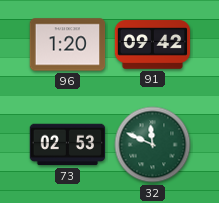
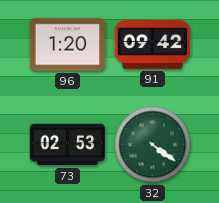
32: 11:49 -> 4:21 (153, 145)
